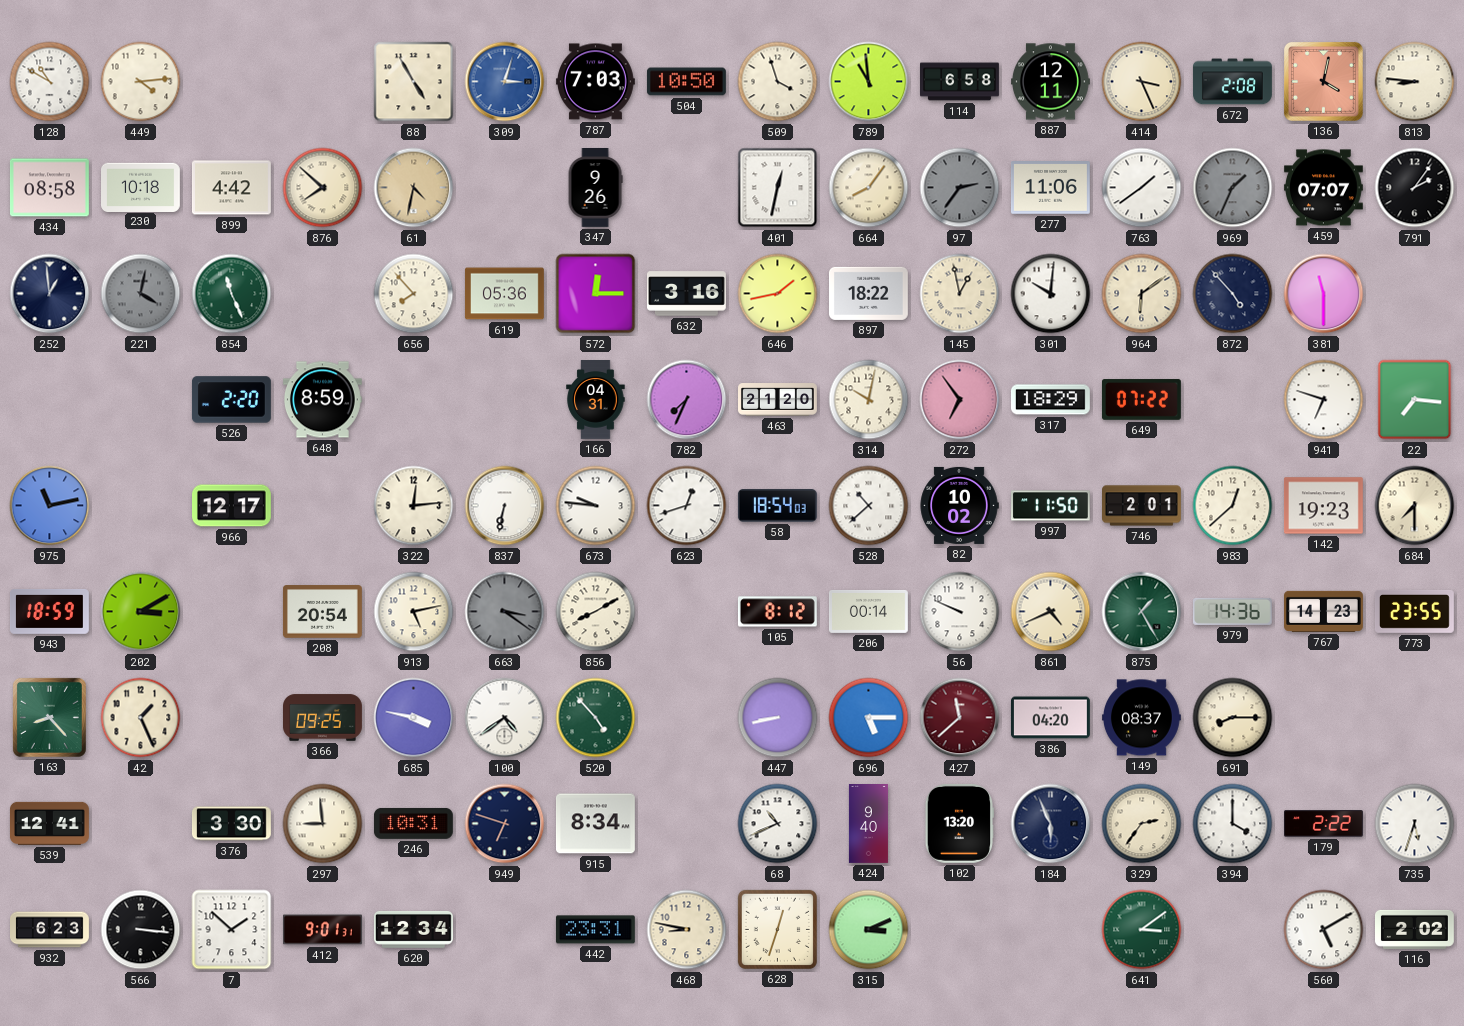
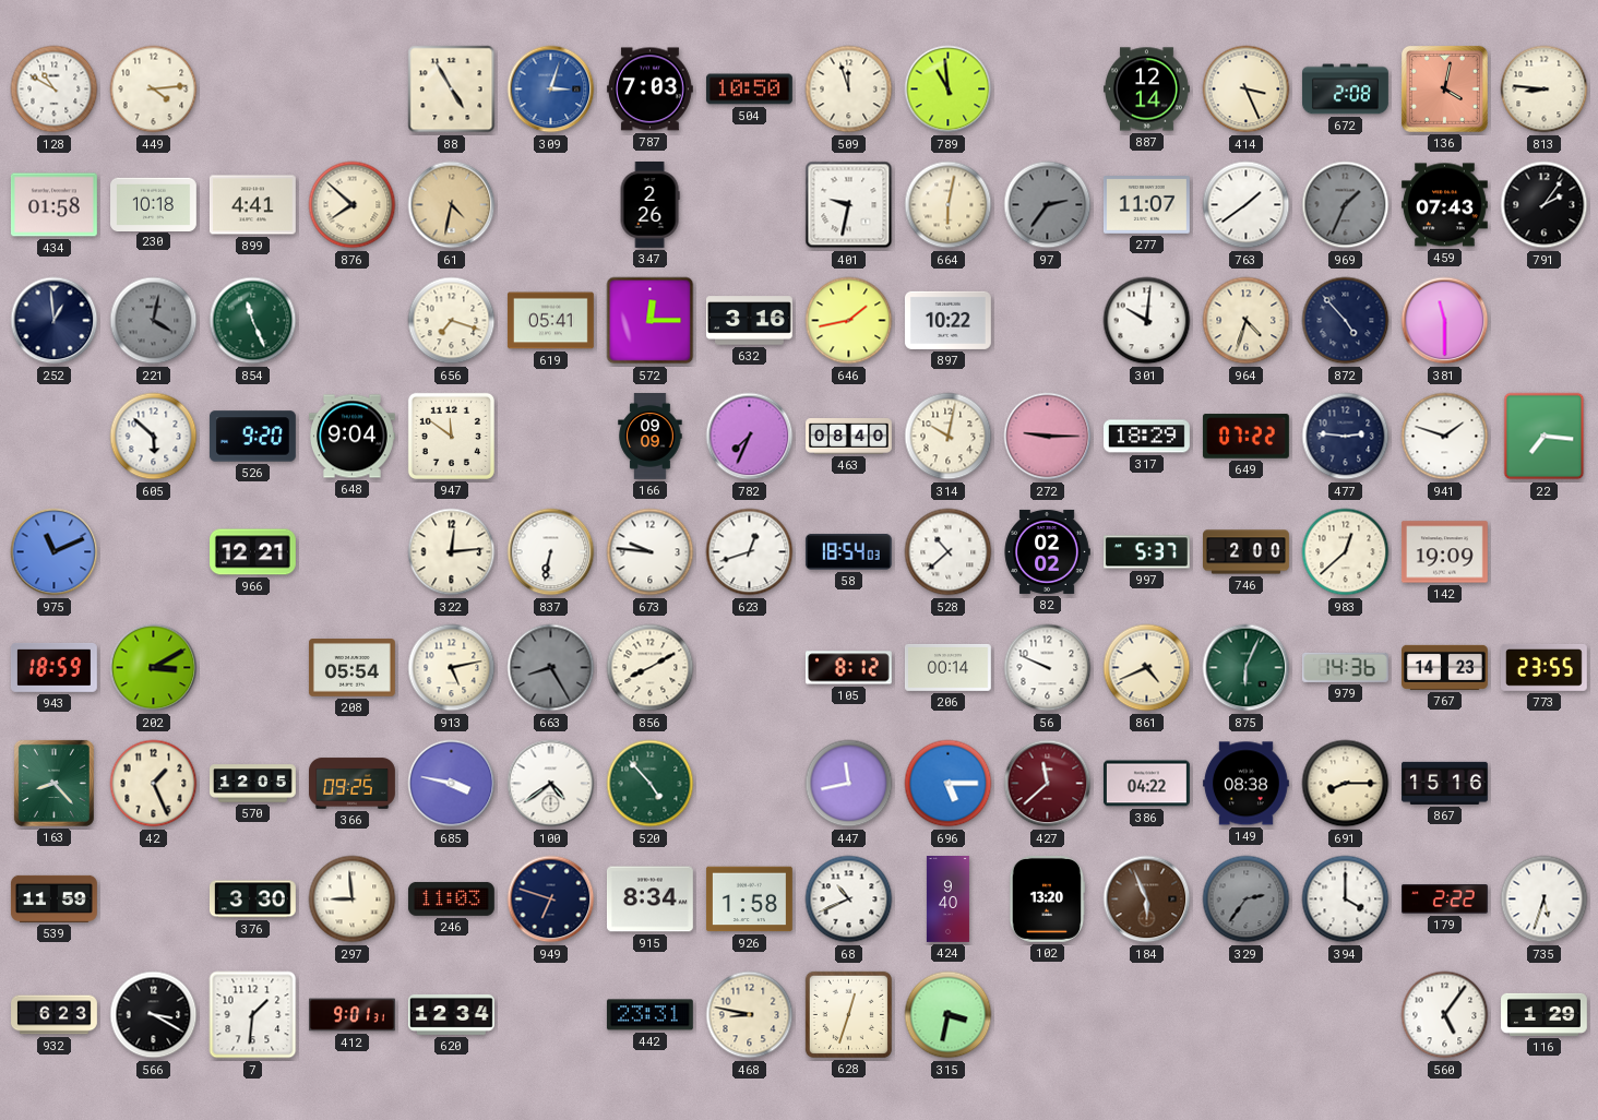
509: 3:57 -> 11:57 (849, 90)
114: 6:58 -> none (960, 82)
887: 12:11 -> 12:14 (1147, 90)
434: 08:58 -> 01:58 (53, 205)
899: 4:42 -> 4:41 (252, 205)
347: 9:26 -> 2:26 (649, 205)
401: 12:32 -> 9:32 (849, 205)
664: 8:06 -> 6:02 (949, 205)
277: 11:06 -> 11:07 (1146, 205)
459: 07:07 -> 07:43 (1444, 205)
656: 7:53 -> 7:18 (452, 321)
619: 05:36 -> 05:41 (550, 321)
897: 18:22 -> 10:22 (947, 320)
145: 12:58 -> none (960, 294)
964: 6:09 -> 4:33 (1247, 321)
605: none -> 5:52 (154, 437)
526: 2:20 -> 9:20 (252, 437)
648: 8:59 -> 9:04 (353, 437)
947: none -> 11:51 (451, 436)
166: 04:31 -> 09:09 (651, 437)
463: 21:20 -> 08:40 (849, 437)
272: 6:54 -> 9:15 (1048, 437)
477: none -> 2:46 (1346, 437)
941: 6:48 -> 1:48 (1445, 437)
975: 11:13 -> 11:11 (55, 552)
966: 12:17 -> 12:21 (253, 552)
82: 10:02 -> 02:02 (1047, 551)
997: 11:50 -> 5:37 (1147, 552)
746: 2:01 -> 2:00 (1247, 552)
142: 19:23 -> 19:09 (1444, 552)
684: 7:30 -> none (1415, 506)
208: 20:54 -> 05:54 (351, 668)
663: 3:21 -> 8:25 (551, 668)
875: 1:25 -> 6:04 (1247, 668)
570: none -> 12:05 (253, 784)
447: 8:43 -> 11:43 (849, 784)
386: 04:20 -> 04:22 (1146, 784)
149: 08:37 -> 08:38 (1247, 784)
867: none -> 15:16 (1445, 783)
539: 12:41 -> 11:59 (53, 898)
246: 10:31 -> 11:03 (451, 898)
926: none -> 1:58 (749, 899)
184 dial: navy -> brown (1147, 899)
329 dial: cream -> grey (1247, 899)
566: 3:16 -> 3:20 (154, 1015)
7: 1:52 -> 1:31 (253, 1015)
315: 3:11 -> 3:32 (949, 1015)
641: 3:09 -> none (1142, 930)
560: 5:10 -> 5:06 (1445, 1015)
116: 2:02 -> 1:29 (1545, 1014)
